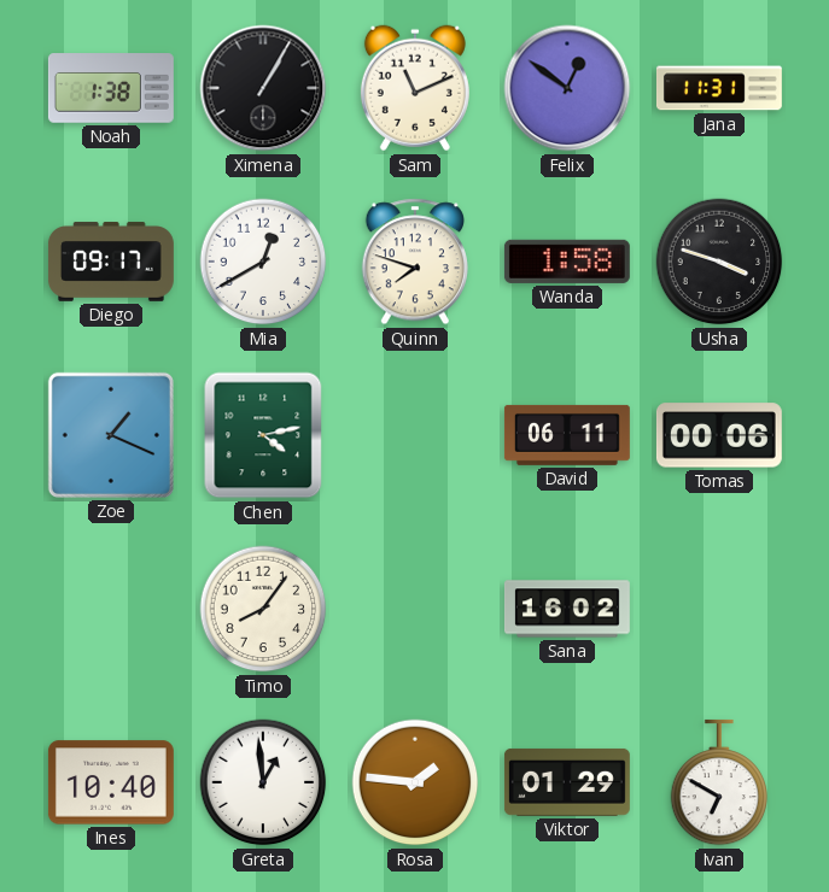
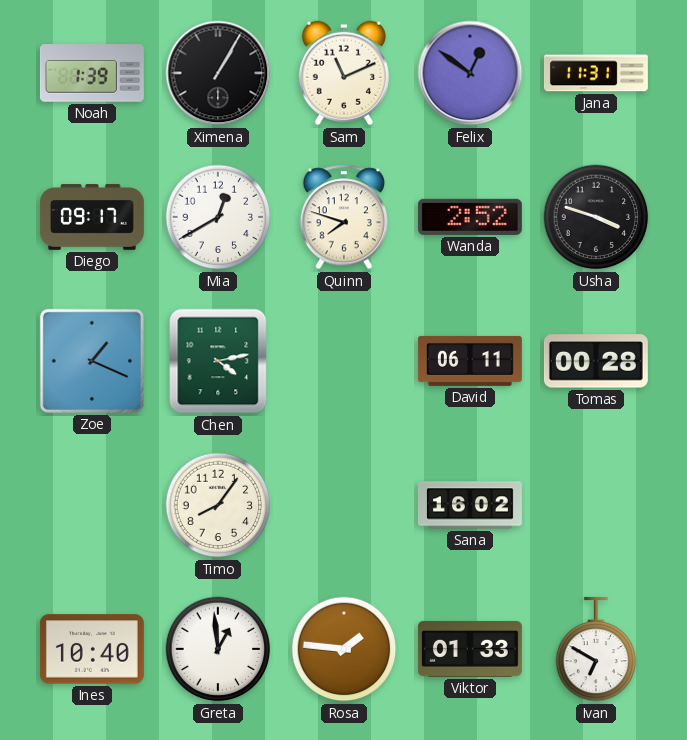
Noah: 1:38 -> 1:39 (92, 73)
Wanda: 1:58 -> 2:52 (470, 217)
Tomas: 00:06 -> 00:28 (596, 361)
Viktor: 01:29 -> 01:33 (470, 649)
